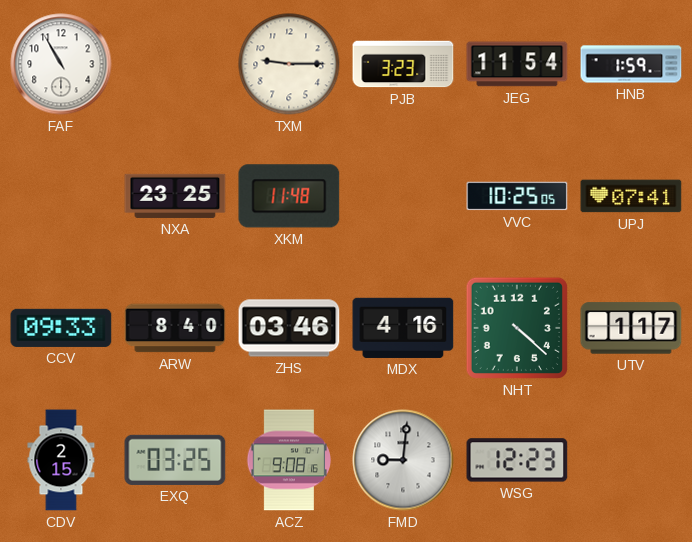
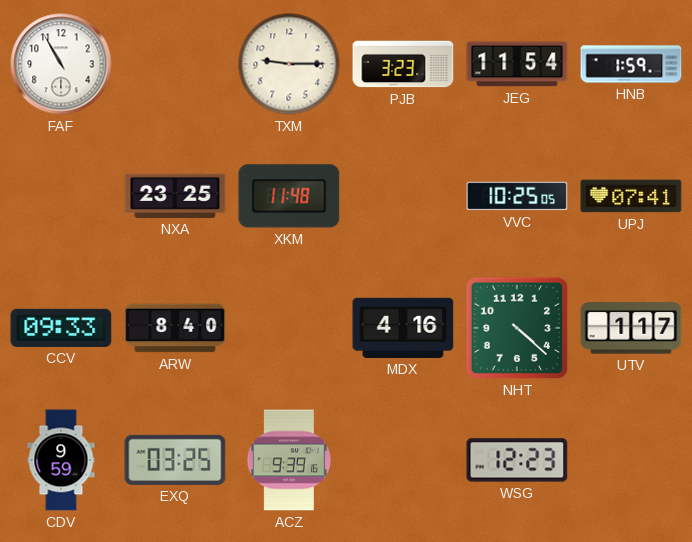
ZHS: 03:46 -> none (289, 328)
CDV: 2:15 -> 9:59 (61, 460)
ACZ: 9:08 -> 9:39 (288, 460)
FMD: 9:01 -> none (403, 460)
